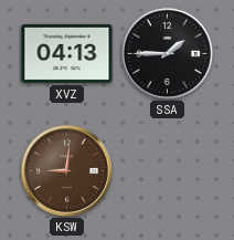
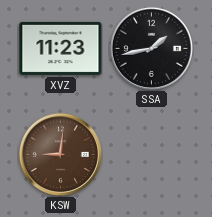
XVZ: 04:13 -> 11:23 (61, 48)
SSA: 1:45 -> 1:43 (151, 48)
